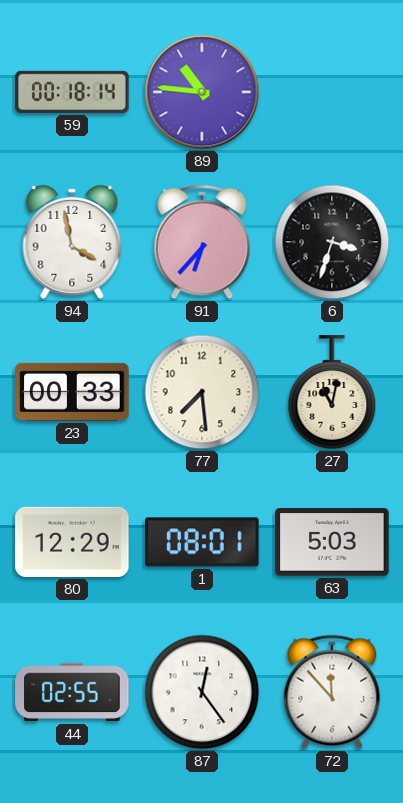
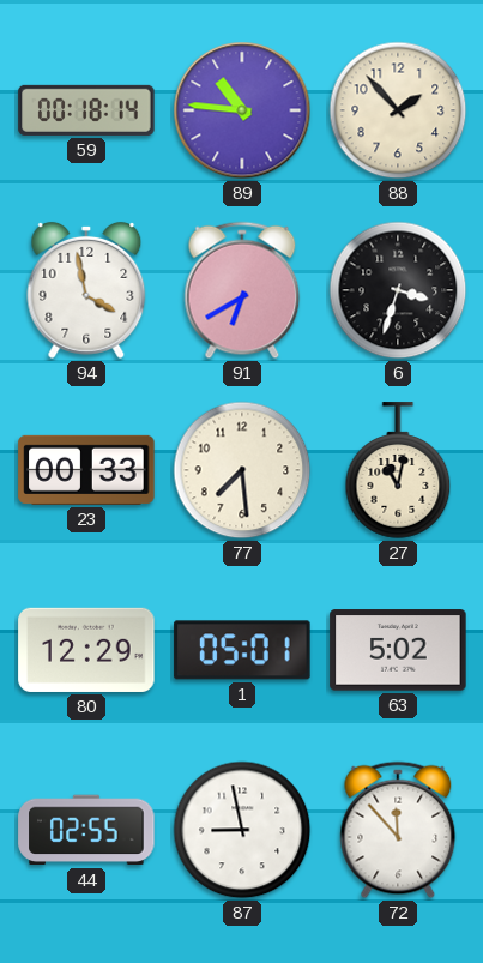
88: none -> 1:53 (398, 110)
91: 6:37 -> 6:40 (242, 290)
1: 08:01 -> 05:01 (242, 650)
63: 5:03 -> 5:02 (398, 650)
87: 12:24 -> 8:58 (242, 830)
